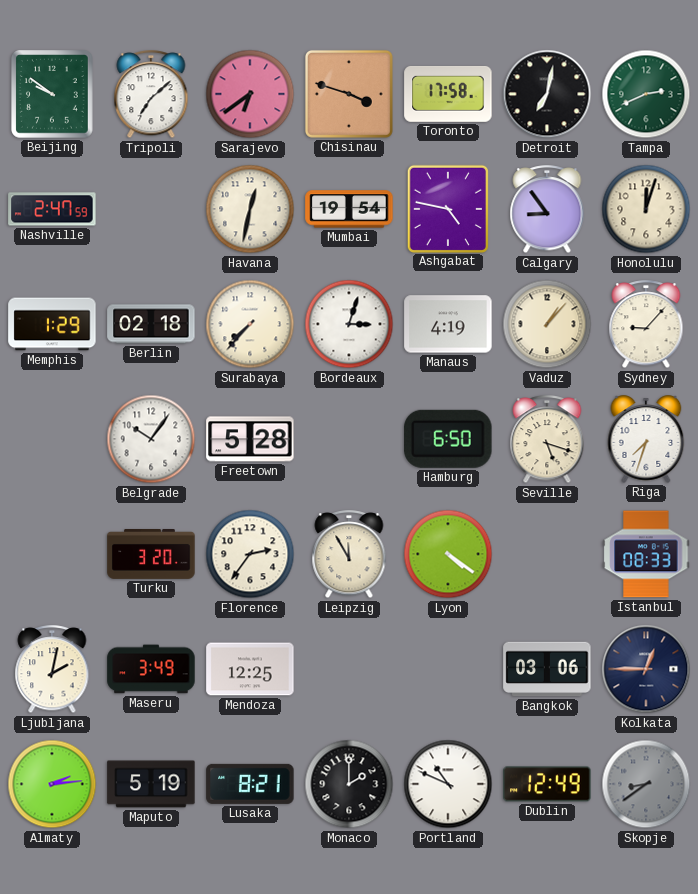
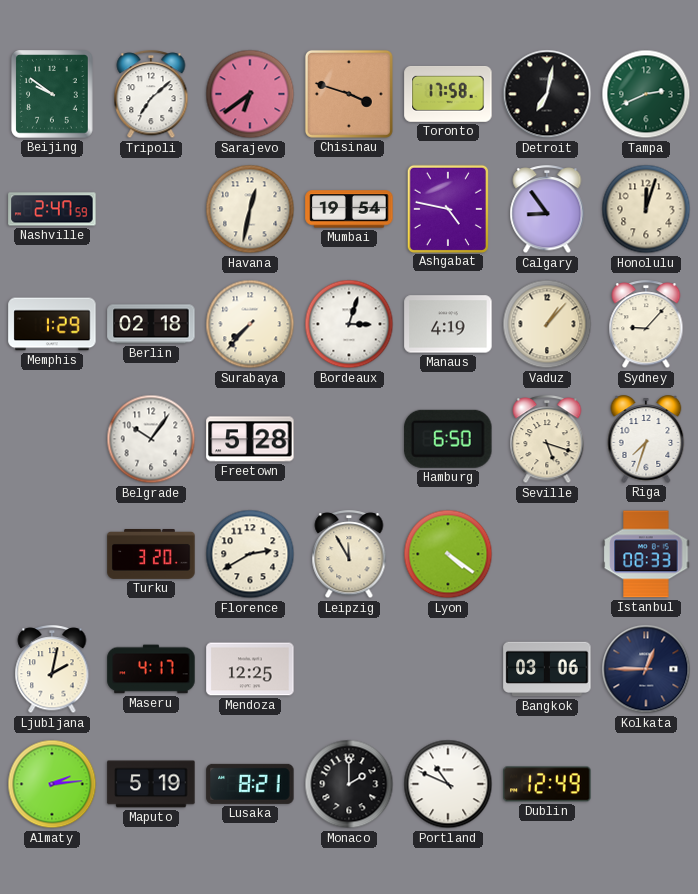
Florence: 2:36 -> 2:40 (250, 554)
Maseru: 3:49 -> 4:17 (151, 669)
Skopje: 8:39 -> none (646, 784)
